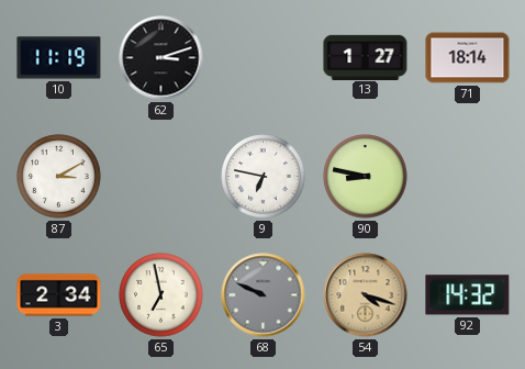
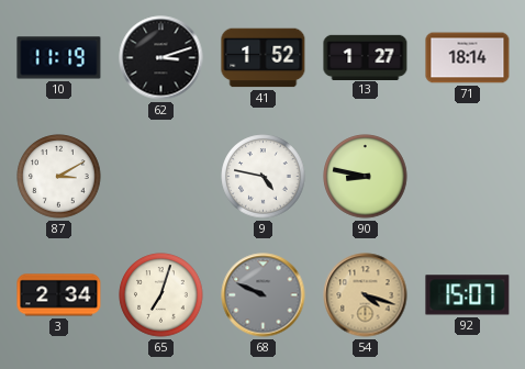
41: none -> 1:52 (264, 58)
9: 6:47 -> 4:47 (264, 177)
65: 6:58 -> 7:03 (161, 295)
92: 14:32 -> 15:07 (468, 295)
